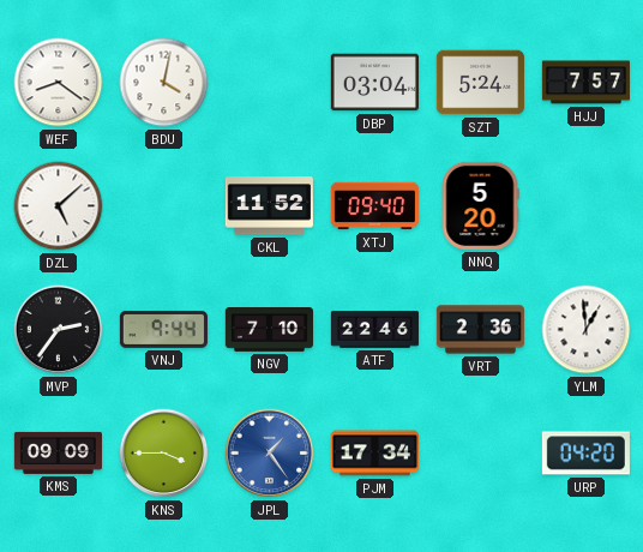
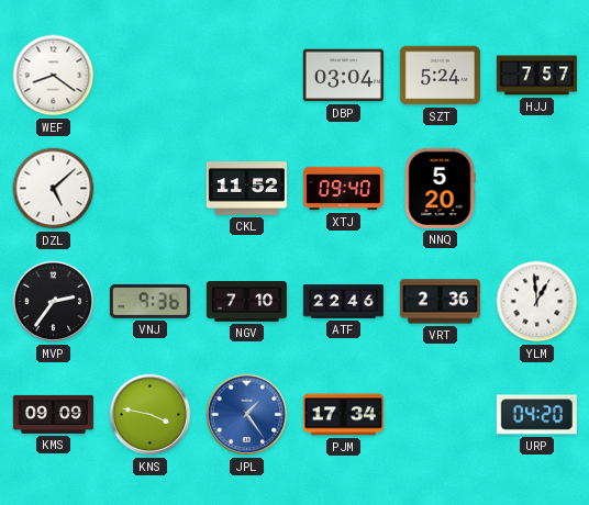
BDU: 4:02 -> none (164, 83)
VNJ: 9:44 -> 9:36 (149, 301)
KNS: 3:45 -> 3:47 (151, 415)
